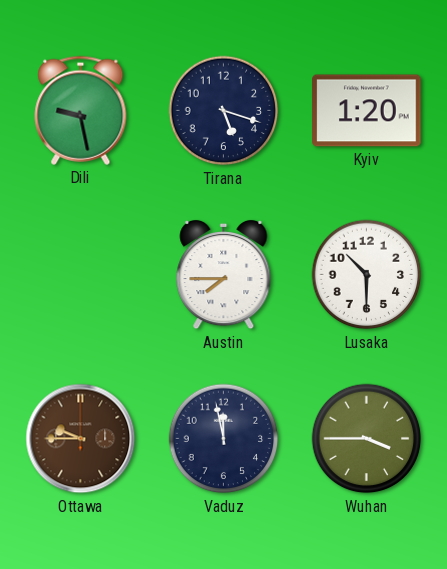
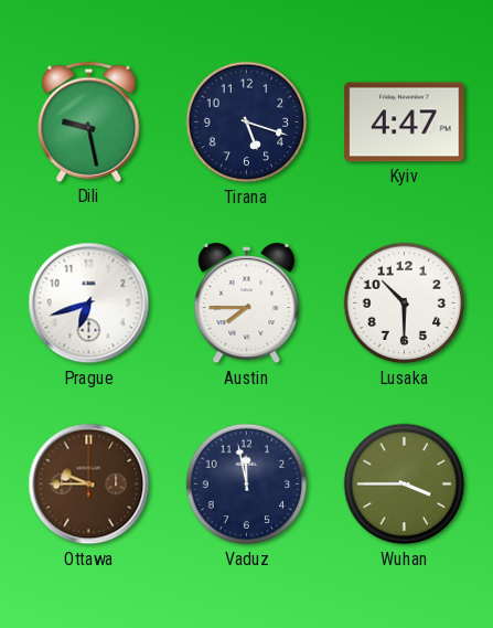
Kyiv: 1:20 -> 4:47 (405, 123)
Prague: none -> 6:42 (89, 304)
